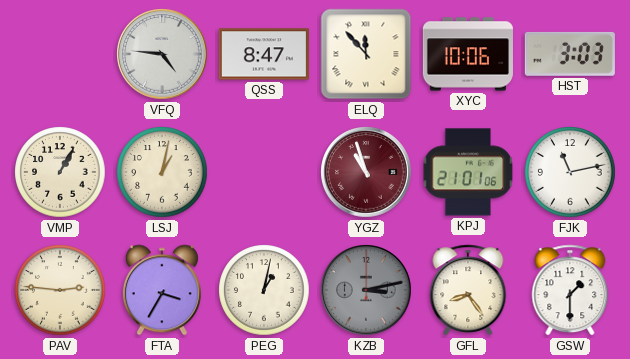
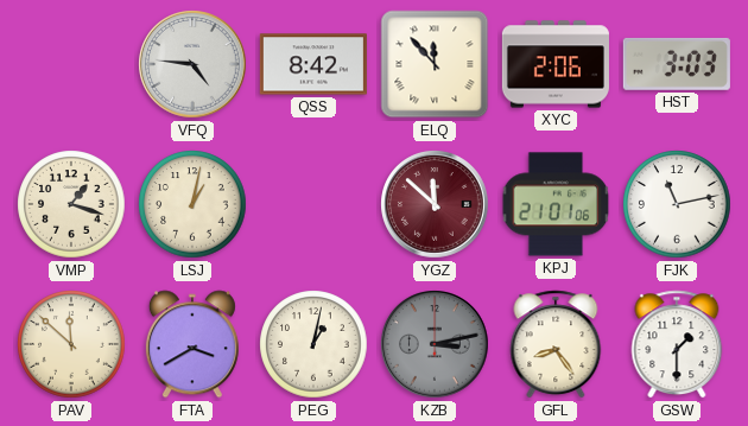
QSS: 8:47 -> 8:42 (313, 64)
XYC: 10:06 -> 2:06 (556, 64)
VMP: 1:05 -> 1:18 (71, 204)
YGZ: 10:57 -> 11:52 (435, 204)
PAV: 2:46 -> 11:52 (71, 344)
FTA: 3:35 -> 3:40 (192, 344)
